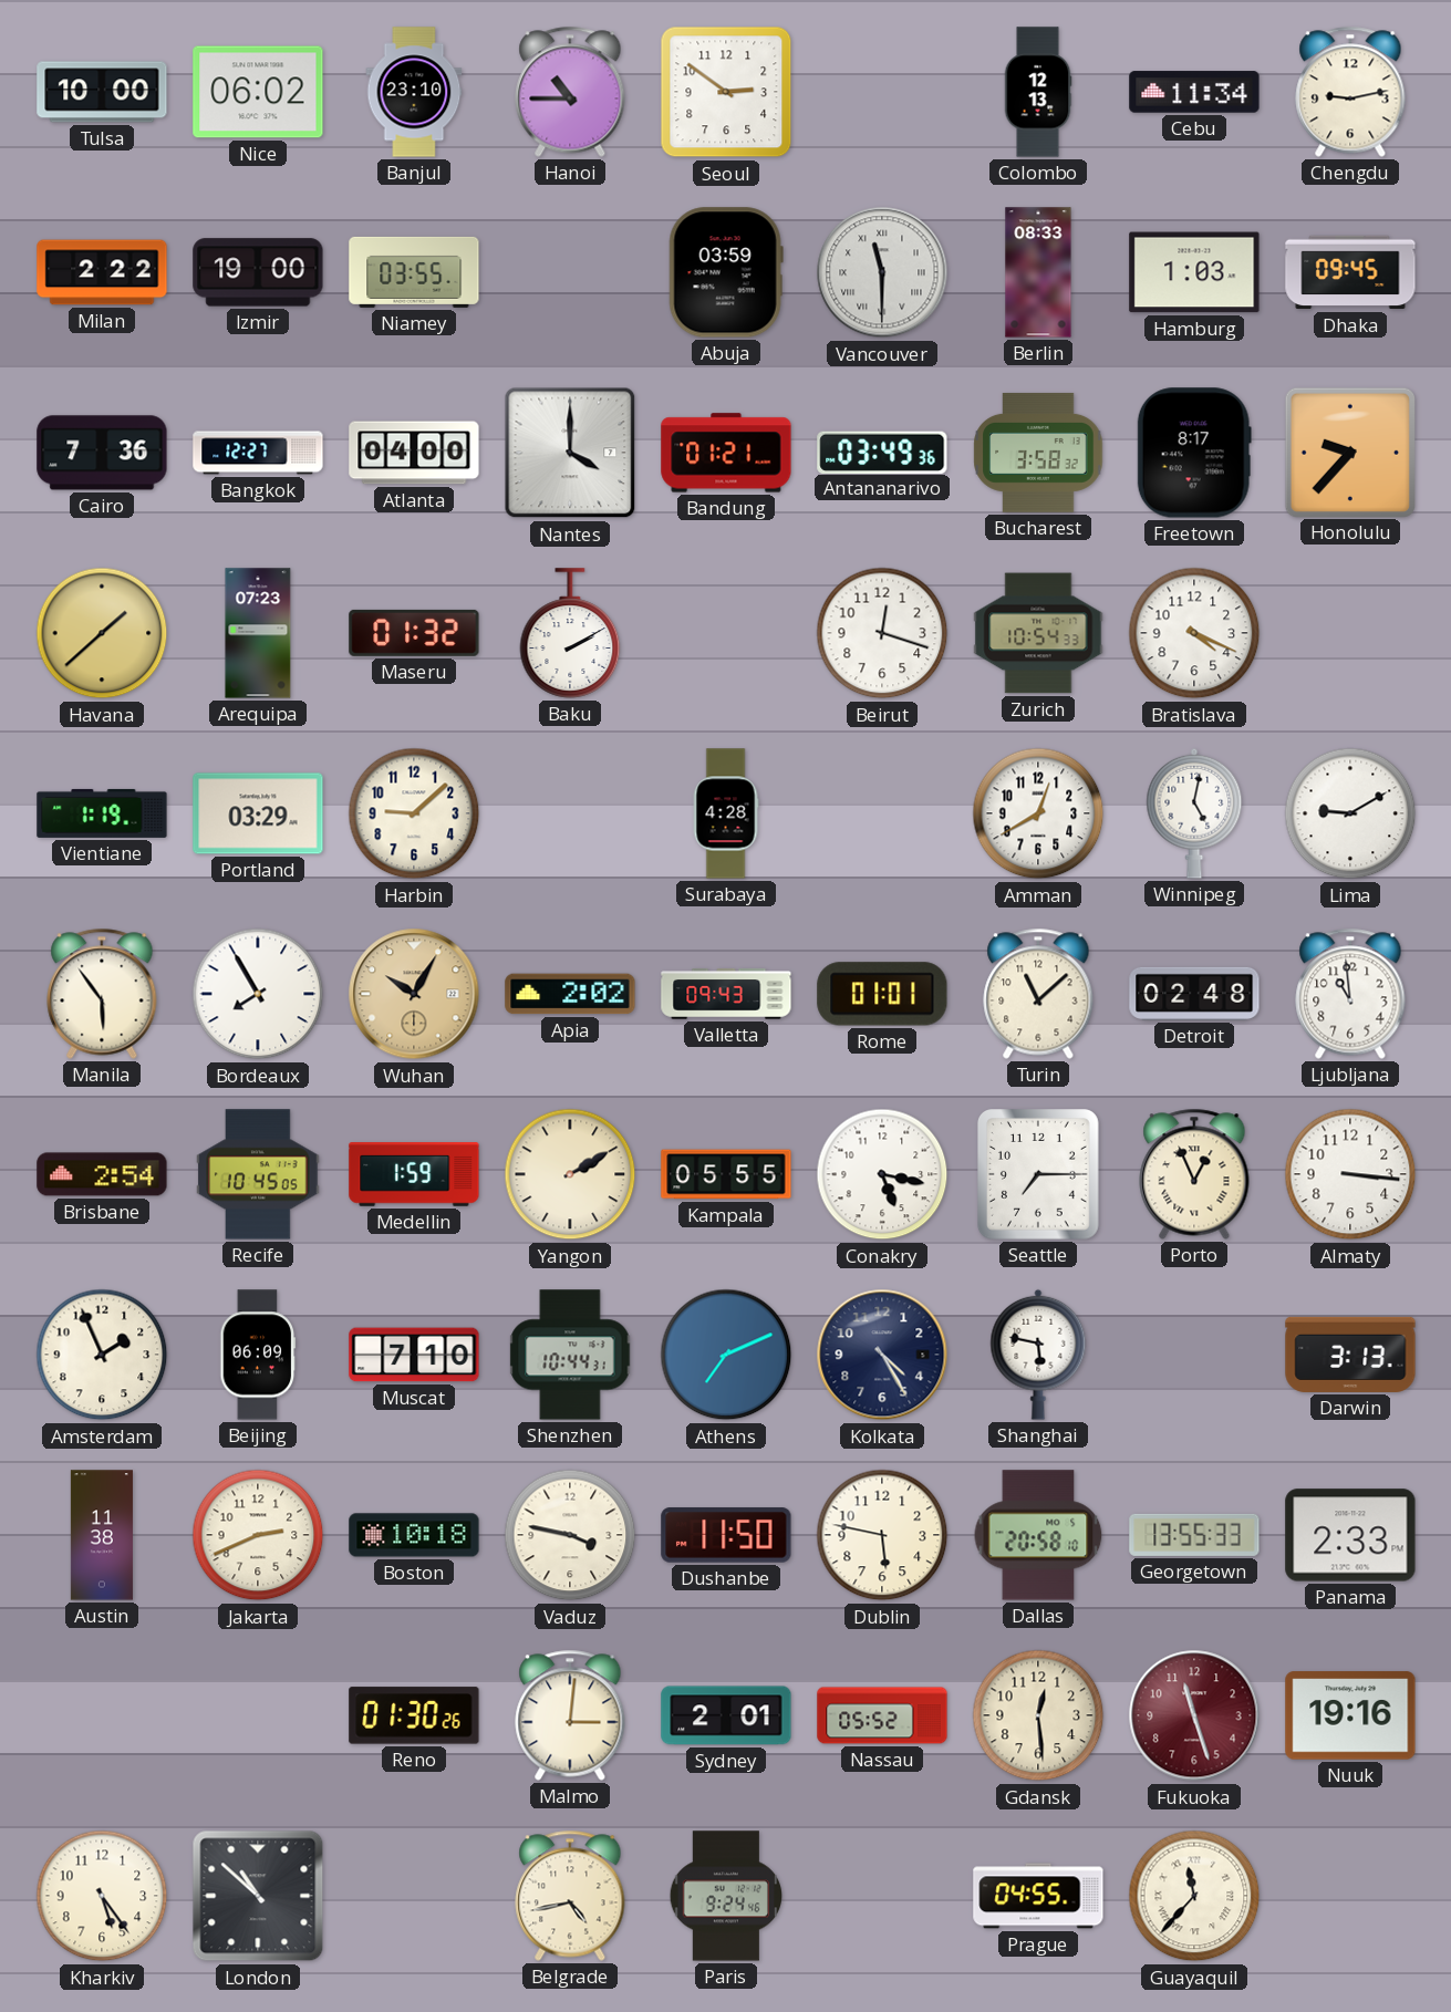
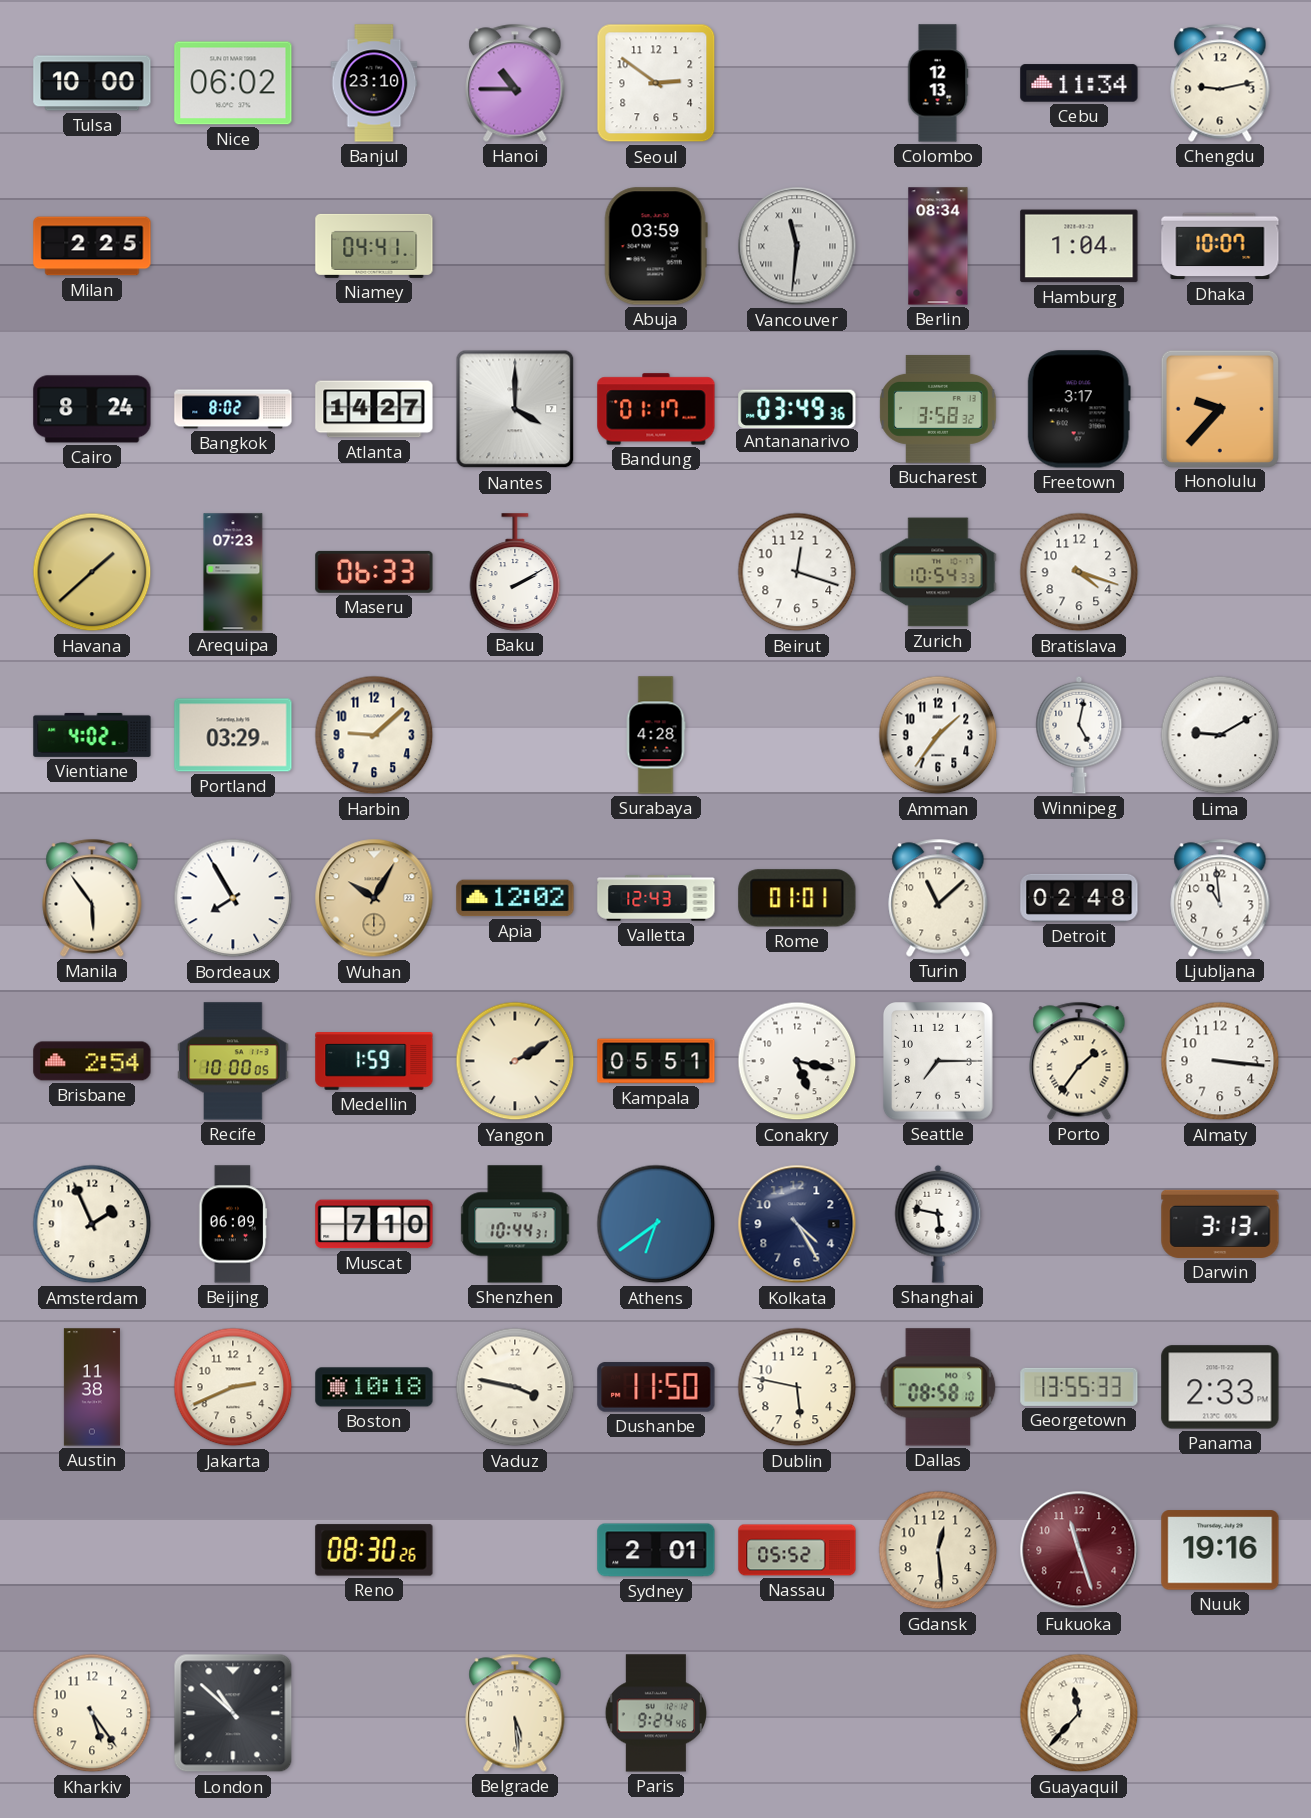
Milan: 2:22 -> 2:25 (92, 246)
Izmir: 19:00 -> none (258, 272)
Niamey: 03:55 -> 04:41 (374, 246)
Vancouver: 11:30 -> 11:31 (797, 246)
Berlin: 08:33 -> 08:34 (938, 246)
Hamburg: 1:03 -> 1:04 (1079, 246)
Dhaka: 09:45 -> 10:07 (1220, 246)
Cairo: 7:36 -> 8:24 (92, 409)
Bangkok: 12:27 -> 8:02 (233, 409)
Atlanta: 04:00 -> 14:27 (374, 409)
Bandung: 01:21 -> 01:17 (656, 409)
Freetown: 8:17 -> 3:17 (1079, 409)
Maseru: 01:32 -> 06:33 (374, 572)
Bratislava: 4:19 -> 4:18 (1079, 572)
Vientiane: 1:19 -> 4:02 (92, 735)
Amman: 12:40 -> 1:36 (938, 735)
Apia: 2:02 -> 12:02 (515, 898)
Valletta: 09:43 -> 12:43 (656, 898)
Recife: 10:45 -> 10:00 (233, 1061)
Kampala: 05:55 -> 05:51 (656, 1061)
Porto: 12:56 -> 1:36 (1079, 1061)
Athens: 7:11 -> 6:39 (656, 1224)
Dallas: 20:58 -> 08:58 (938, 1387)
Reno: 01:30 -> 08:30 (374, 1550)
Malmo: 3:01 -> none (570, 1715)
Belgrade: 4:43 -> 5:29 (515, 1713)
Prague: 04:55 -> none (1038, 1896)
